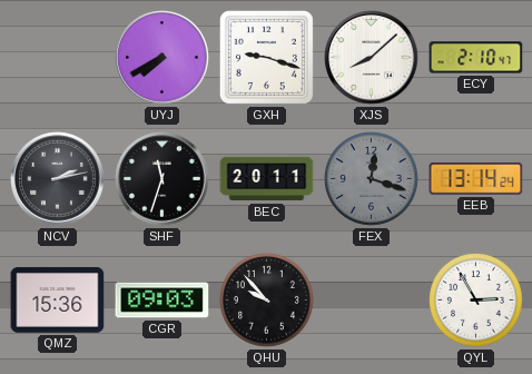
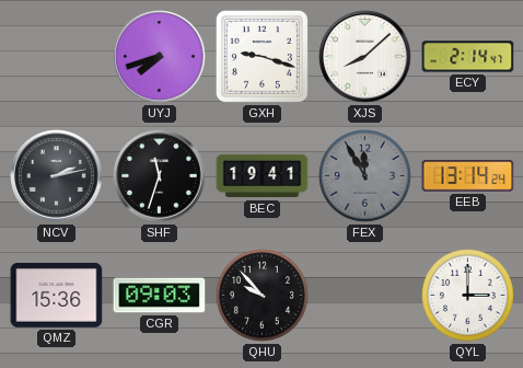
UYJ: 7:40 -> 7:42 (160, 57)
ECY: 2:10 -> 2:14 (468, 57)
BEC: 20:11 -> 19:41 (263, 176)
FEX: 12:18 -> 11:55 (365, 176)
QYL: 2:55 -> 3:00 (468, 296)
